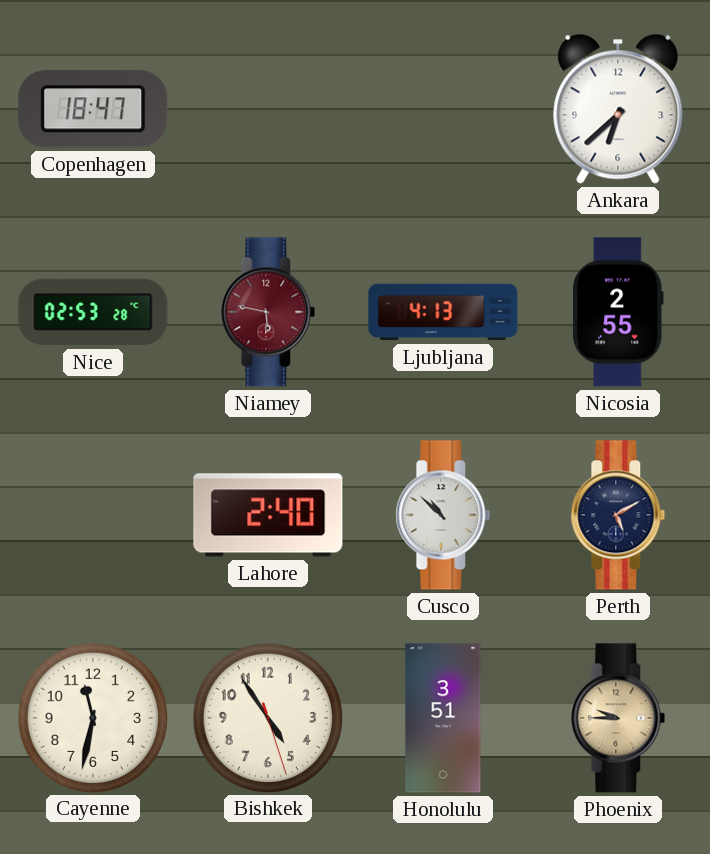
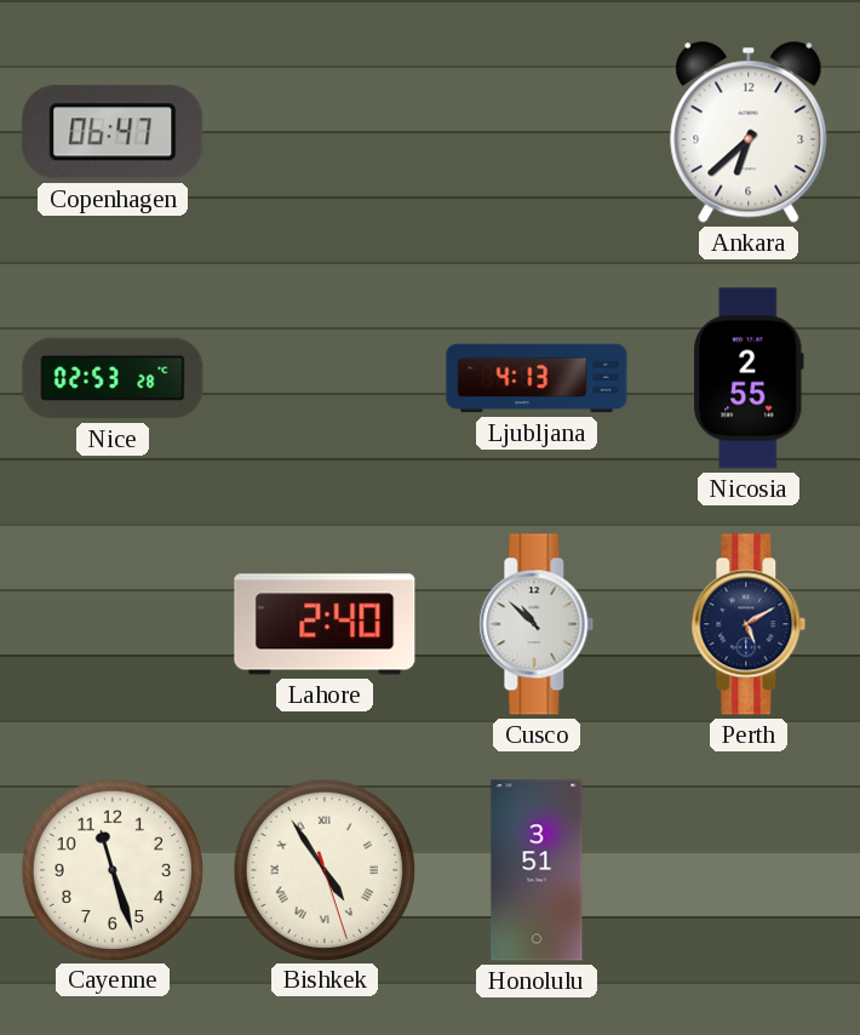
Copenhagen: 18:47 -> 06:47 (113, 132)
Niamey: 5:47 -> none (268, 312)
Cayenne: 11:32 -> 11:27 (111, 869)
Bishkek numerals: Arabic -> Roman (323, 869)
Phoenix: 9:45 -> none (618, 718)
